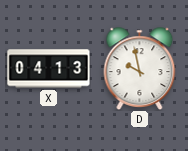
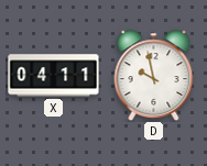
X: 04:13 -> 04:11 (54, 76)
